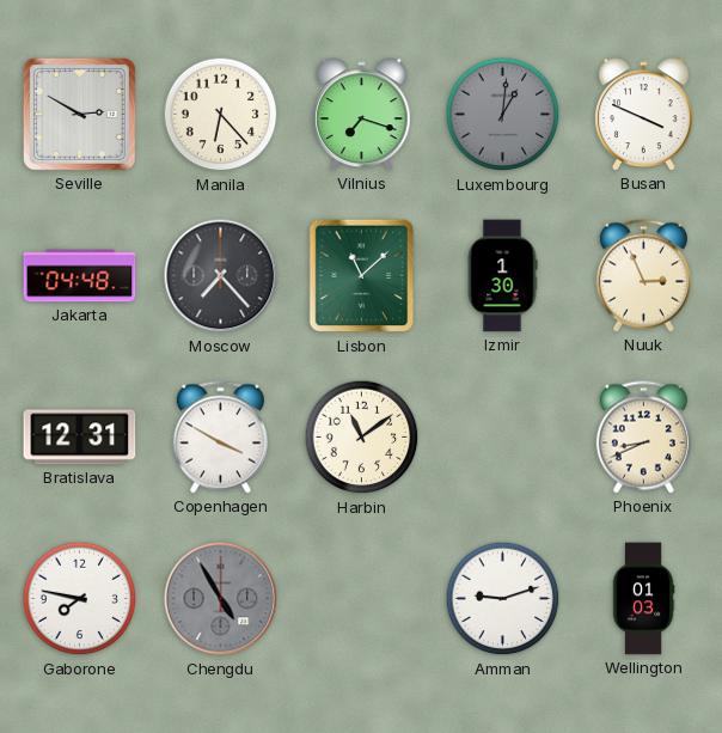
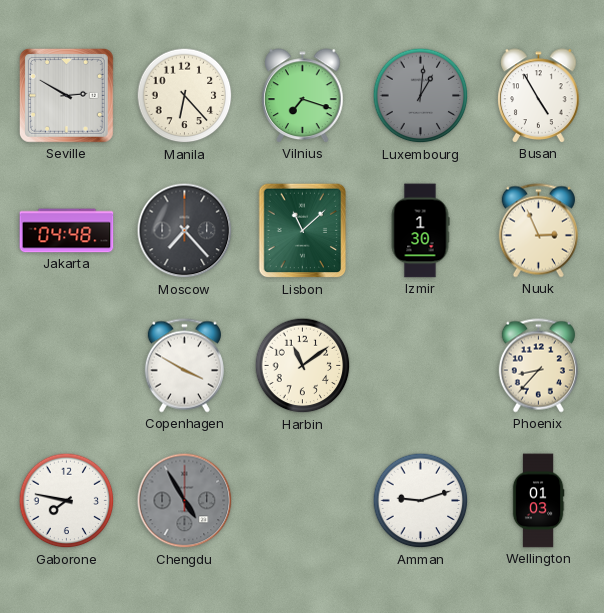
Busan: 3:49 -> 4:55 (539, 96)
Bratislava: 12:31 -> none (80, 438)
Phoenix: 8:41 -> 8:37 (538, 366)
